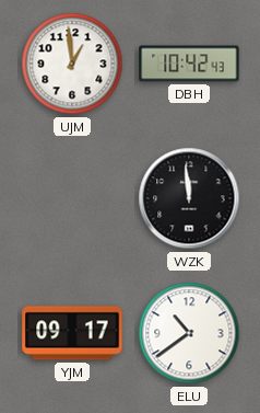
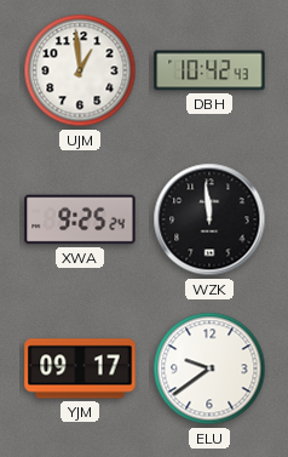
XWA: none -> 9:25 (80, 219)
ELU: 10:39 -> 9:39 (209, 369)
